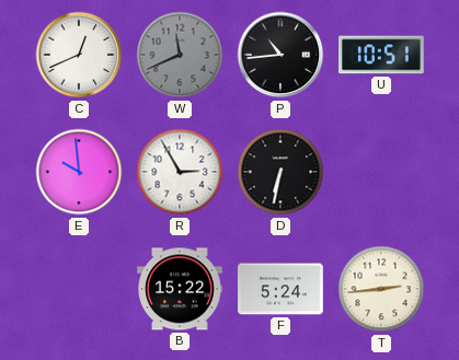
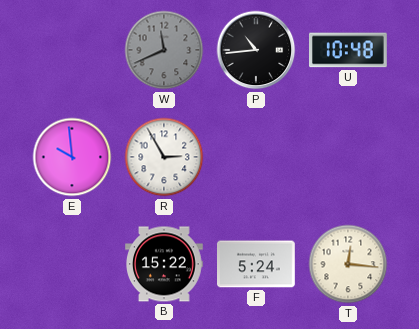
C: 12:41 -> none (79, 55)
U: 10:51 -> 10:48 (349, 50)
D: 6:32 -> none (280, 172)
T: 2:44 -> 12:16 (348, 264)
